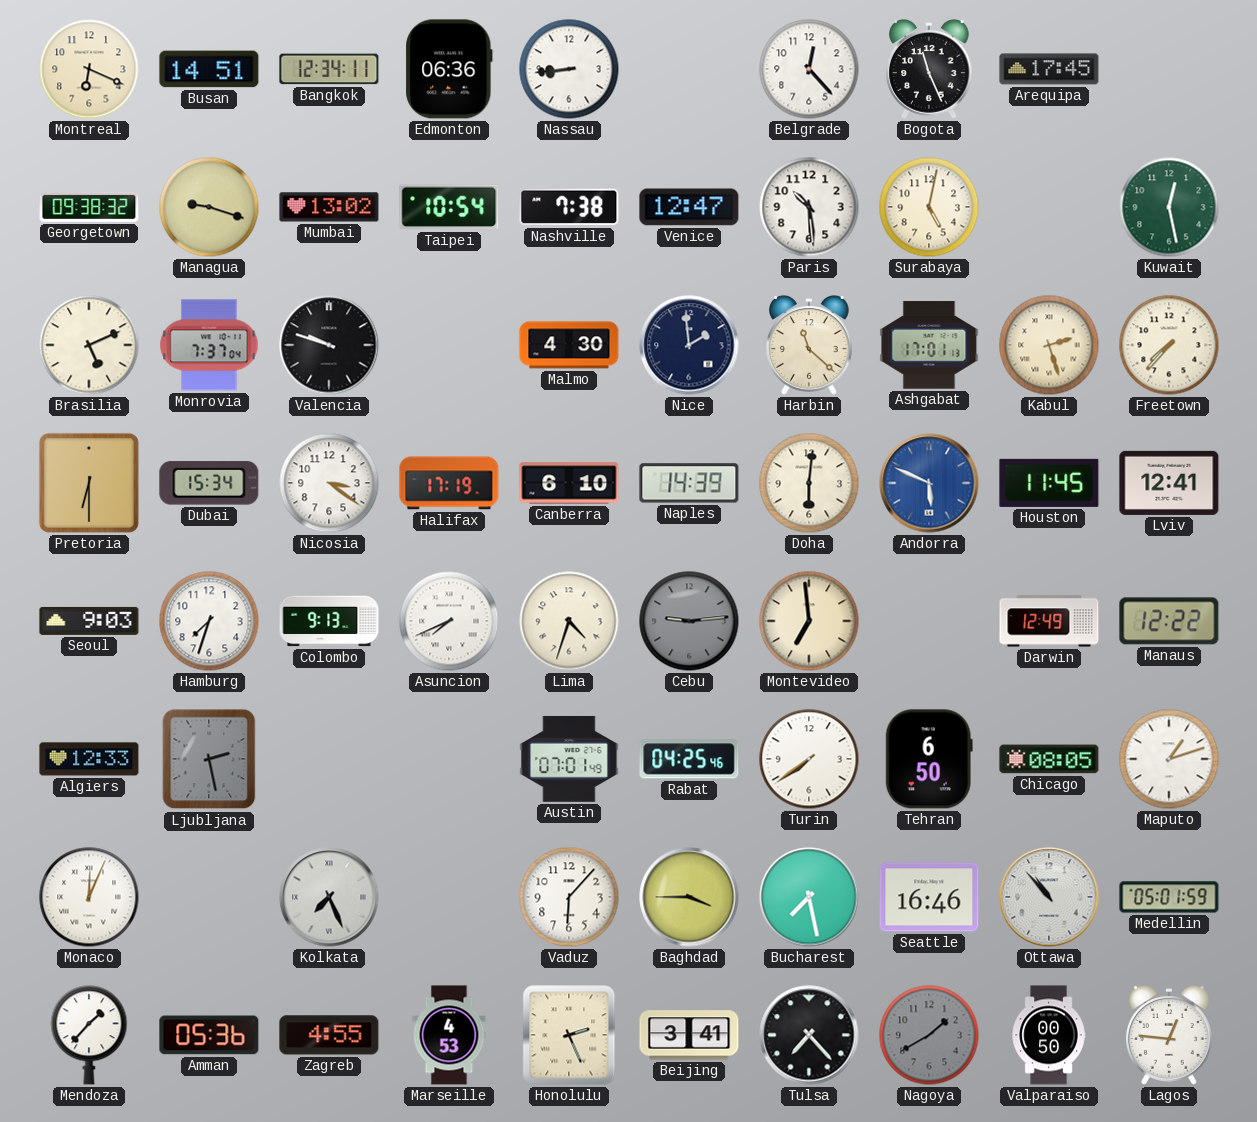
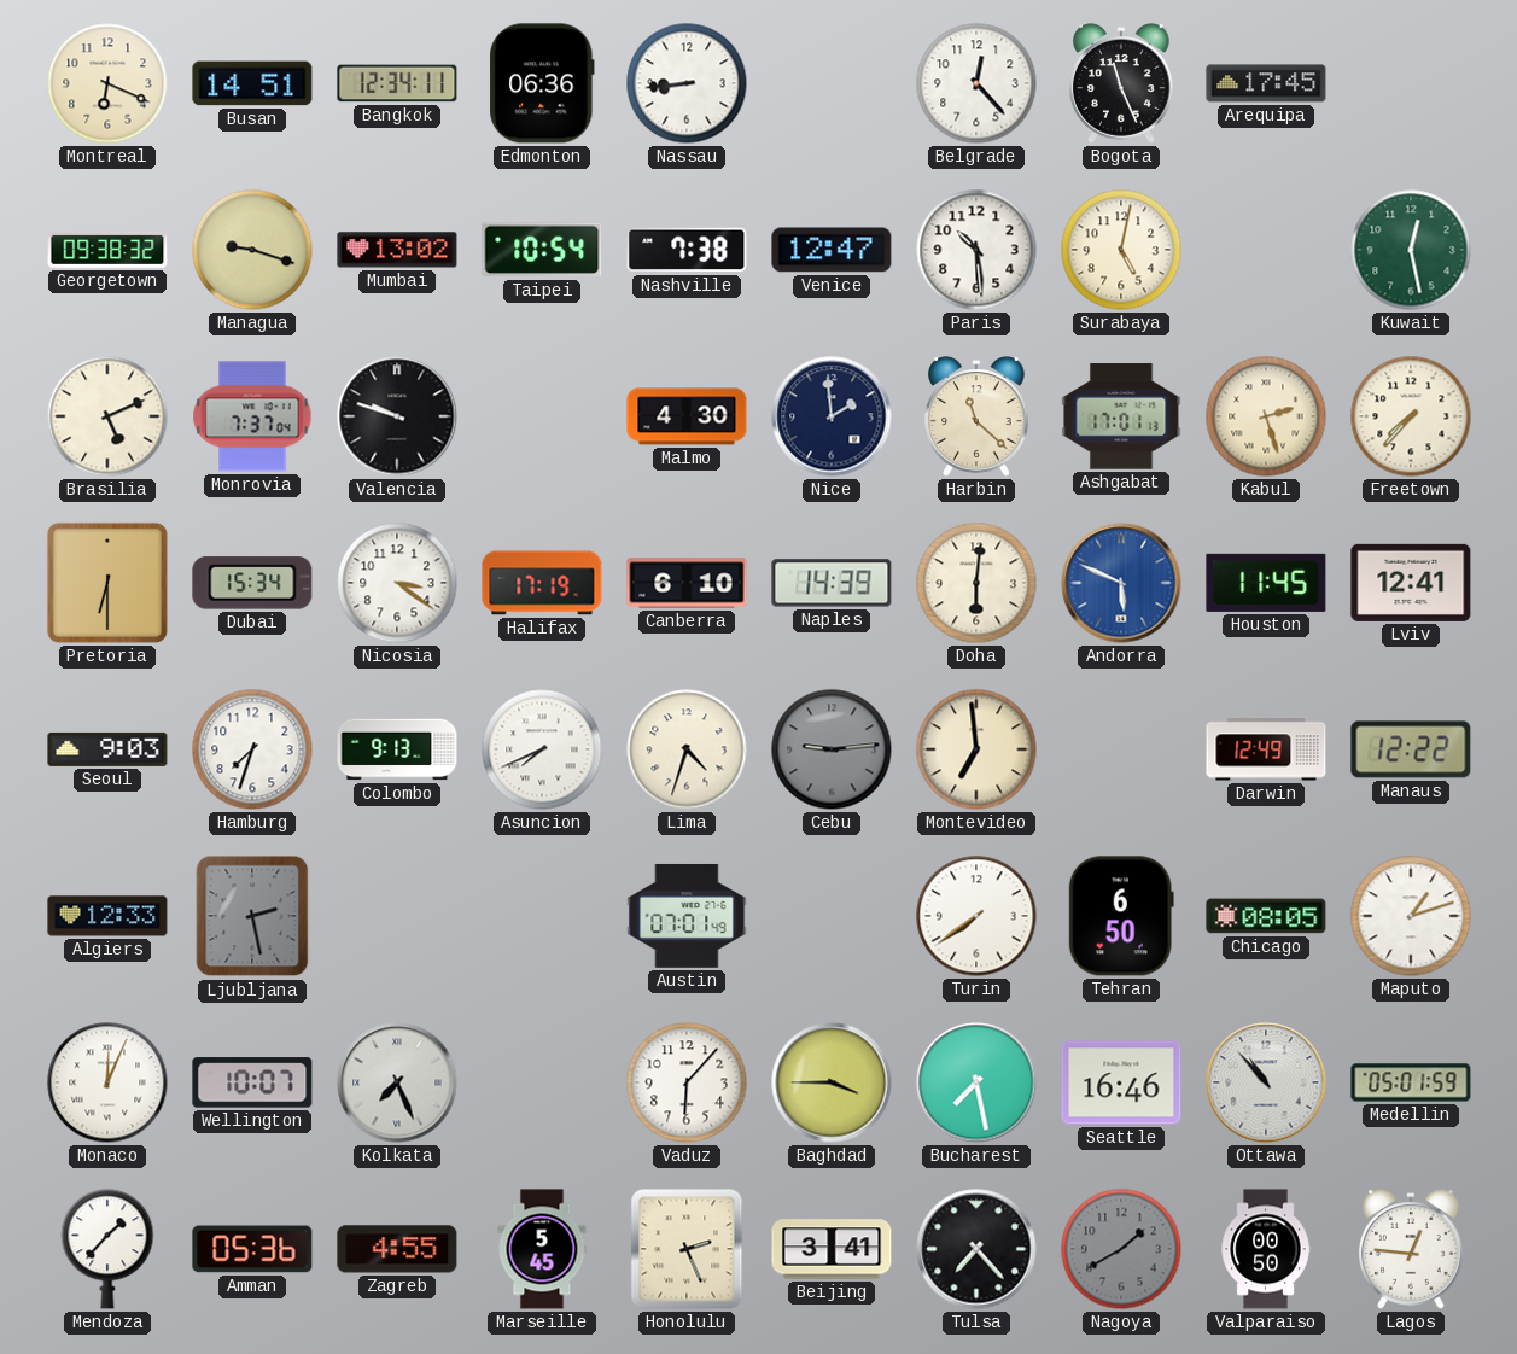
Rabat: 04:25 -> none (689, 759)
Wellington: none -> 10:07 (252, 1082)
Marseille: 4:53 -> 5:45 (542, 1249)
